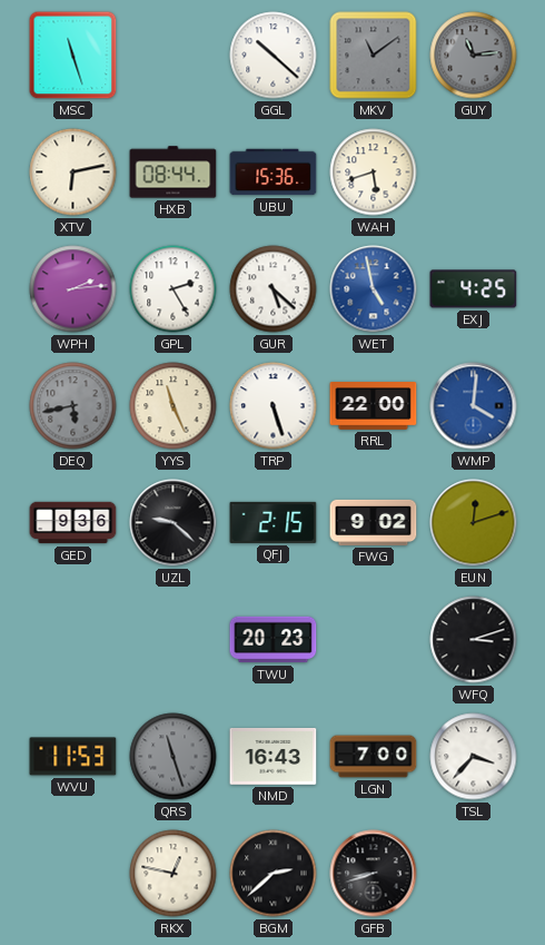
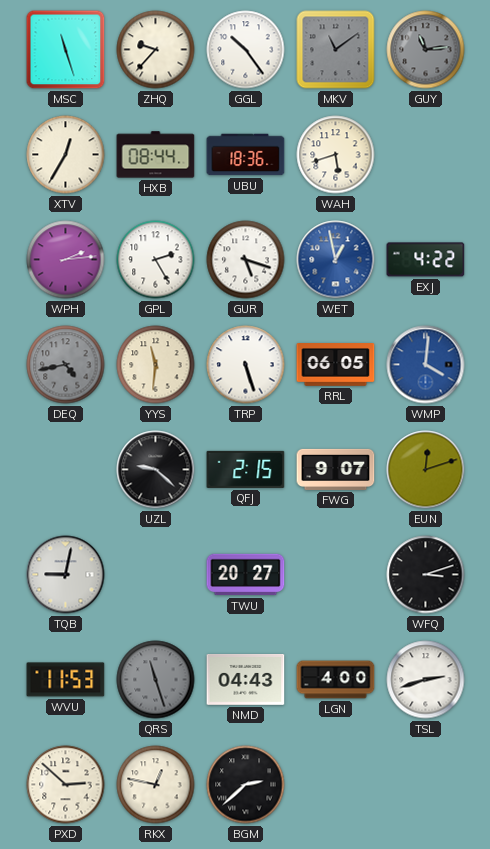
ZHQ: none -> 9:37 (156, 50)
GGL: 10:22 -> 10:24 (246, 50)
XTV: 6:13 -> 12:35 (66, 155)
UBU: 15:36 -> 18:36 (246, 155)
GUR: 5:22 -> 5:18 (246, 260)
WET: 4:58 -> 12:58 (336, 260)
EXJ: 4:25 -> 4:22 (426, 260)
DEQ: 5:43 -> 4:43 (66, 365)
YYS: 11:26 -> 11:31 (156, 365)
RRL: 22:00 -> 06:05 (336, 365)
GED: 9:36 -> none (73, 523)
FWG: 9:02 -> 9:07 (336, 469)
TQB: none -> 9:02 (66, 575)
TWU: 20:23 -> 20:27 (246, 575)
NMD: 16:43 -> 04:43 (246, 680)
LGN: 7:00 -> 4:00 (336, 680)
TSL: 3:37 -> 2:42 (426, 680)
PXD: none -> 2:52 (66, 785)
GFB: 8:42 -> none (374, 874)
